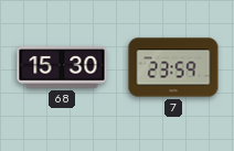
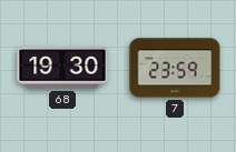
68: 15:30 -> 19:30 (62, 68)
